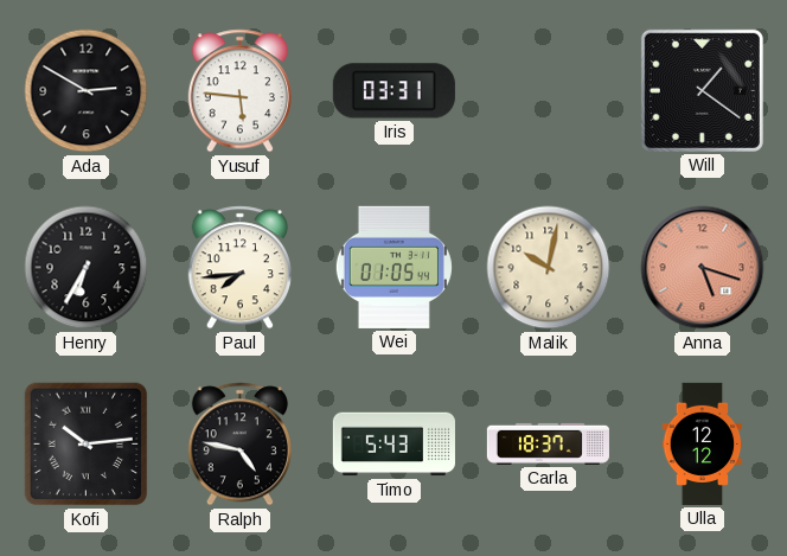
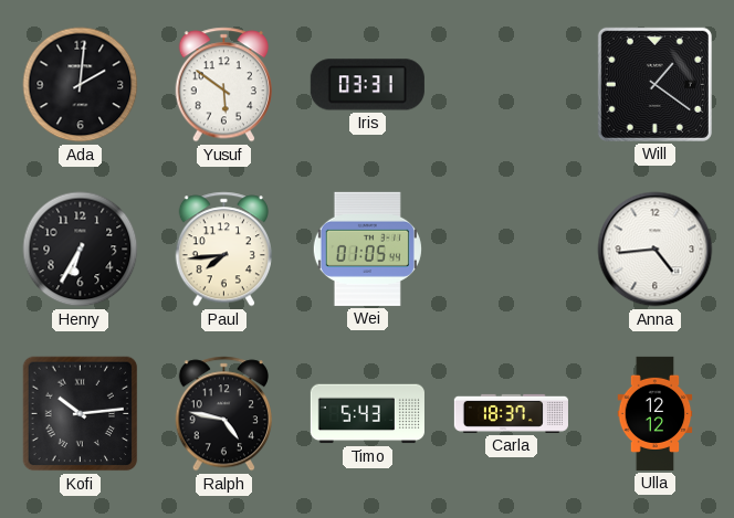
Ada: 2:50 -> 2:01 (81, 85)
Yusuf: 5:46 -> 5:51 (223, 85)
Malik: 10:02 -> none (549, 268)
Anna: 5:18 -> 4:44 (656, 250)
Anna dial: salmon -> white (656, 250)
